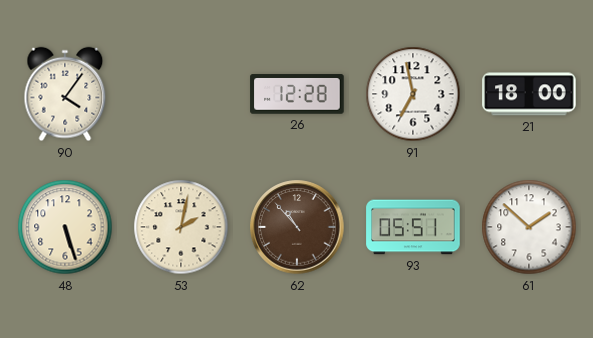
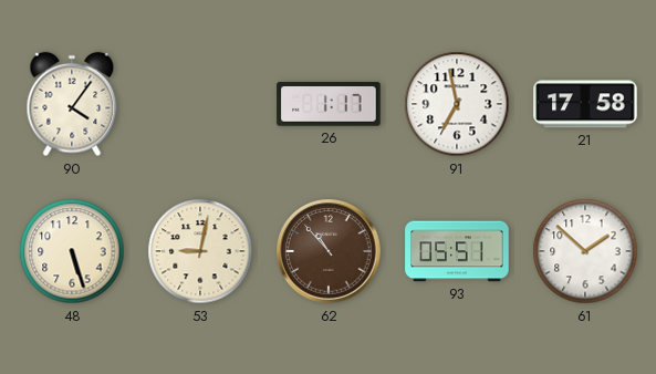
26: 12:28 -> 1:17 (329, 104)
21: 18:00 -> 17:58 (585, 104)
53: 2:02 -> 9:02 (200, 251)
